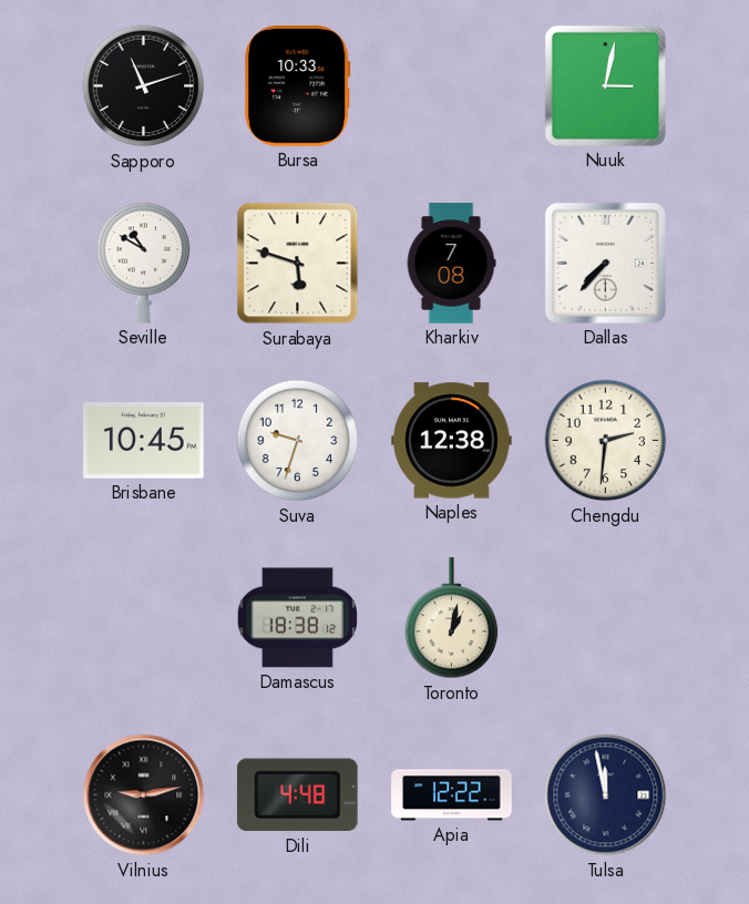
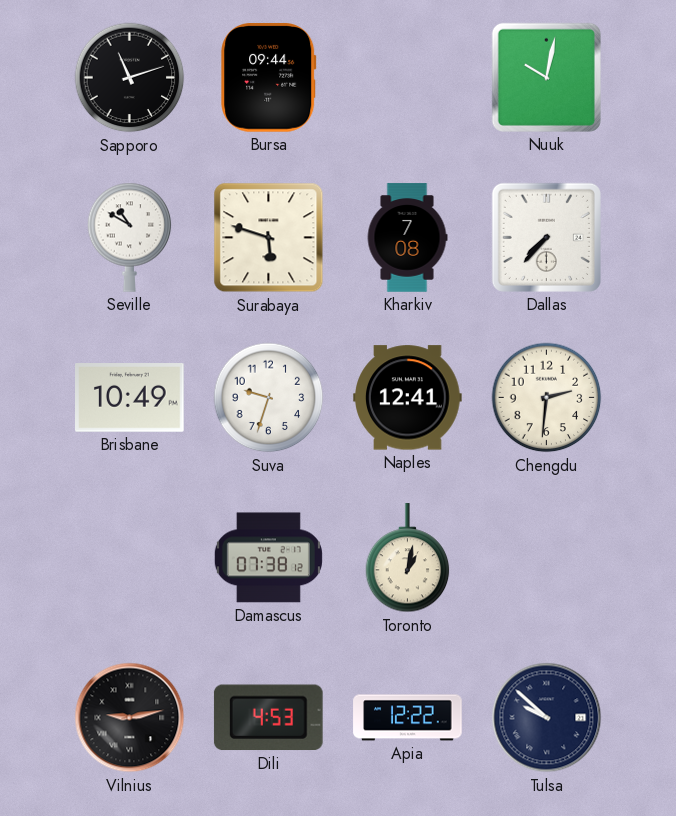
Bursa: 10:33 -> 09:44 (269, 78)
Nuuk: 3:02 -> 10:02 (546, 77)
Brisbane: 10:45 -> 10:49 (130, 398)
Naples: 12:38 -> 12:41 (408, 398)
Damascus: 18:38 -> 07:38 (268, 558)
Dili: 4:48 -> 4:53 (268, 718)
Tulsa: 11:58 -> 9:52 (547, 718)
